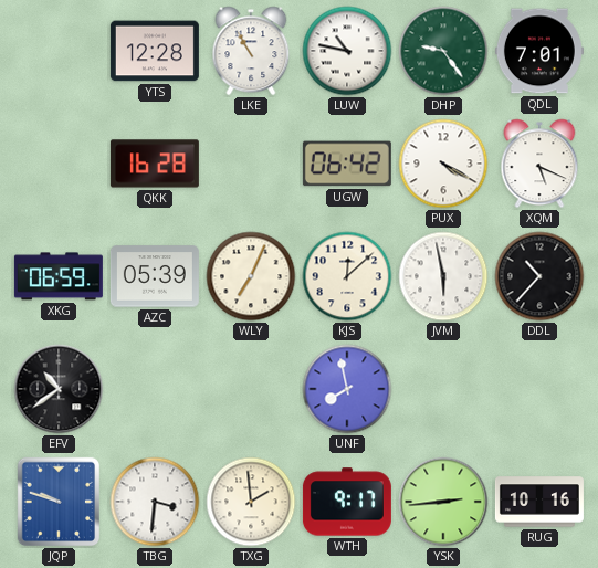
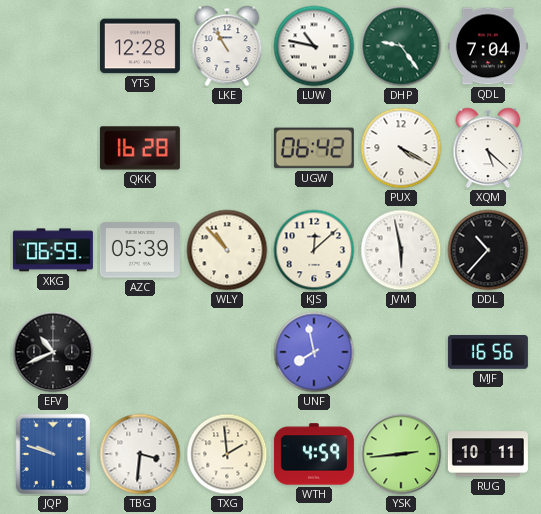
QDL: 7:01 -> 7:04 (488, 46)
XQM: 5:19 -> 5:22 (488, 148)
WLY: 7:04 -> 10:53 (227, 250)
EFV: 10:39 -> 10:41 (53, 352)
MJF: none -> 16:56 (488, 353)
WTH: 9:17 -> 4:59 (314, 454)
RUG: 10:16 -> 10:11 (488, 454)
